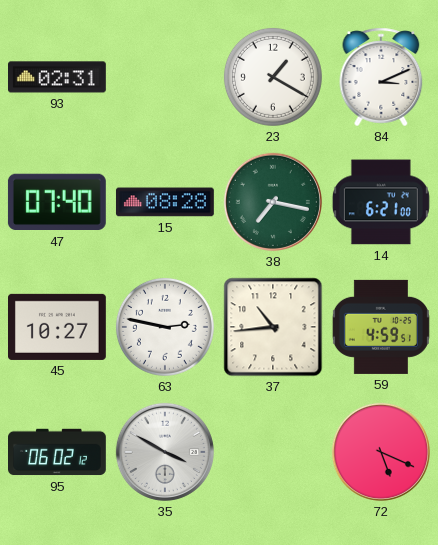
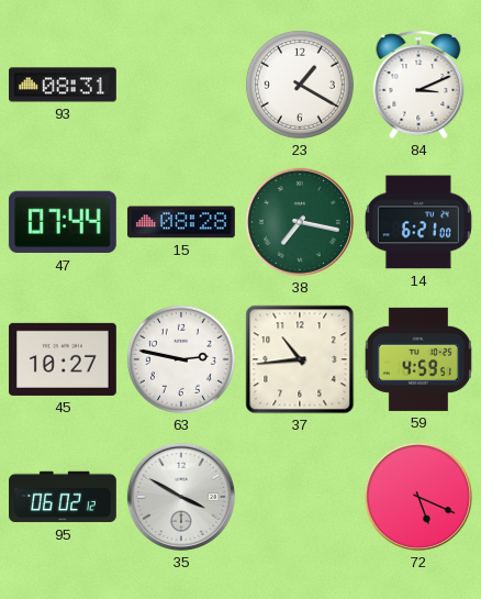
93: 02:31 -> 08:31 (64, 85)
47: 07:40 -> 07:44 (63, 222)
